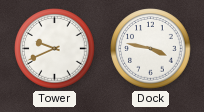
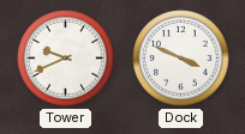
Dock: 3:47 -> 3:49 (181, 59)
